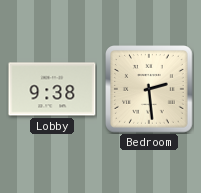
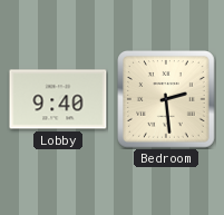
Lobby: 9:38 -> 9:40 (58, 99)
